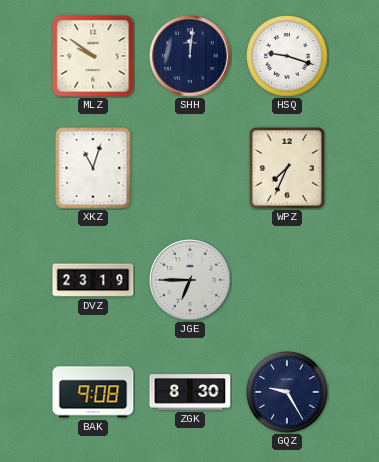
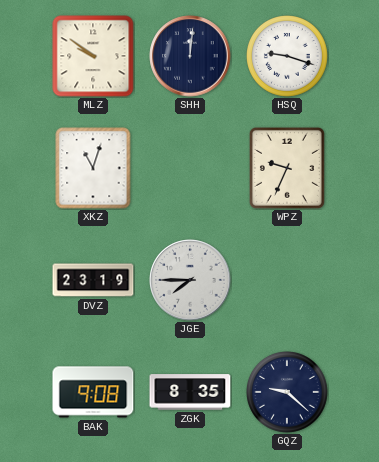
WPZ: 7:34 -> 9:34 (287, 168)
JGE: 6:45 -> 7:45 (190, 280)
ZGK: 8:30 -> 8:35 (190, 392)
GQZ: 9:25 -> 9:22 (288, 393)
